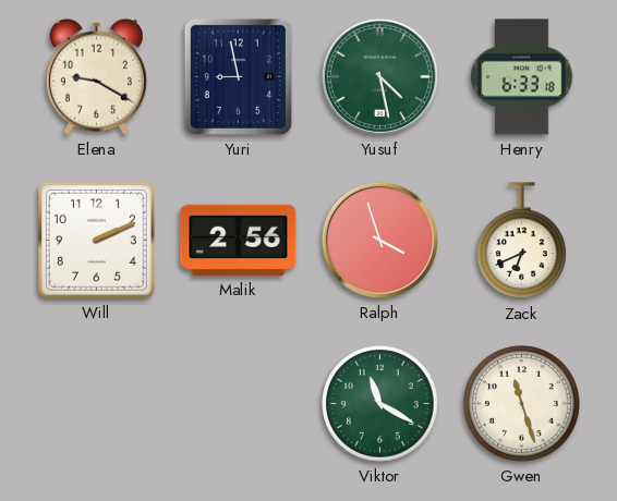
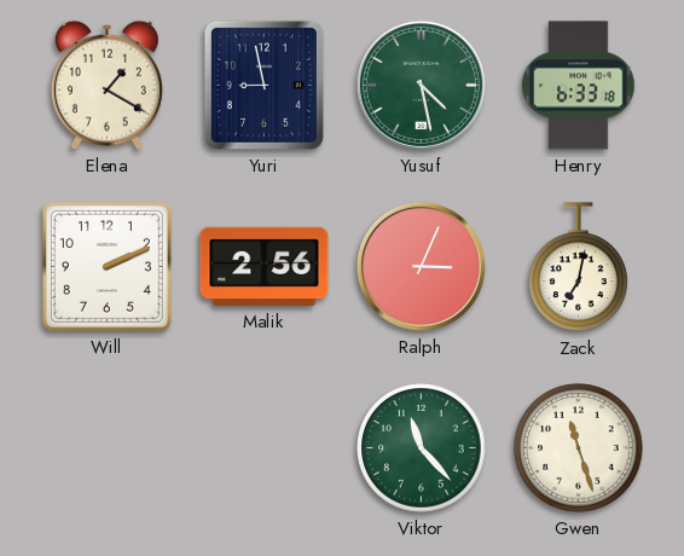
Elena: 9:20 -> 1:20 (106, 85)
Ralph: 3:57 -> 3:04 (421, 266)
Zack: 6:41 -> 7:02 (579, 267)
Viktor: 11:20 -> 11:23 (422, 448)
